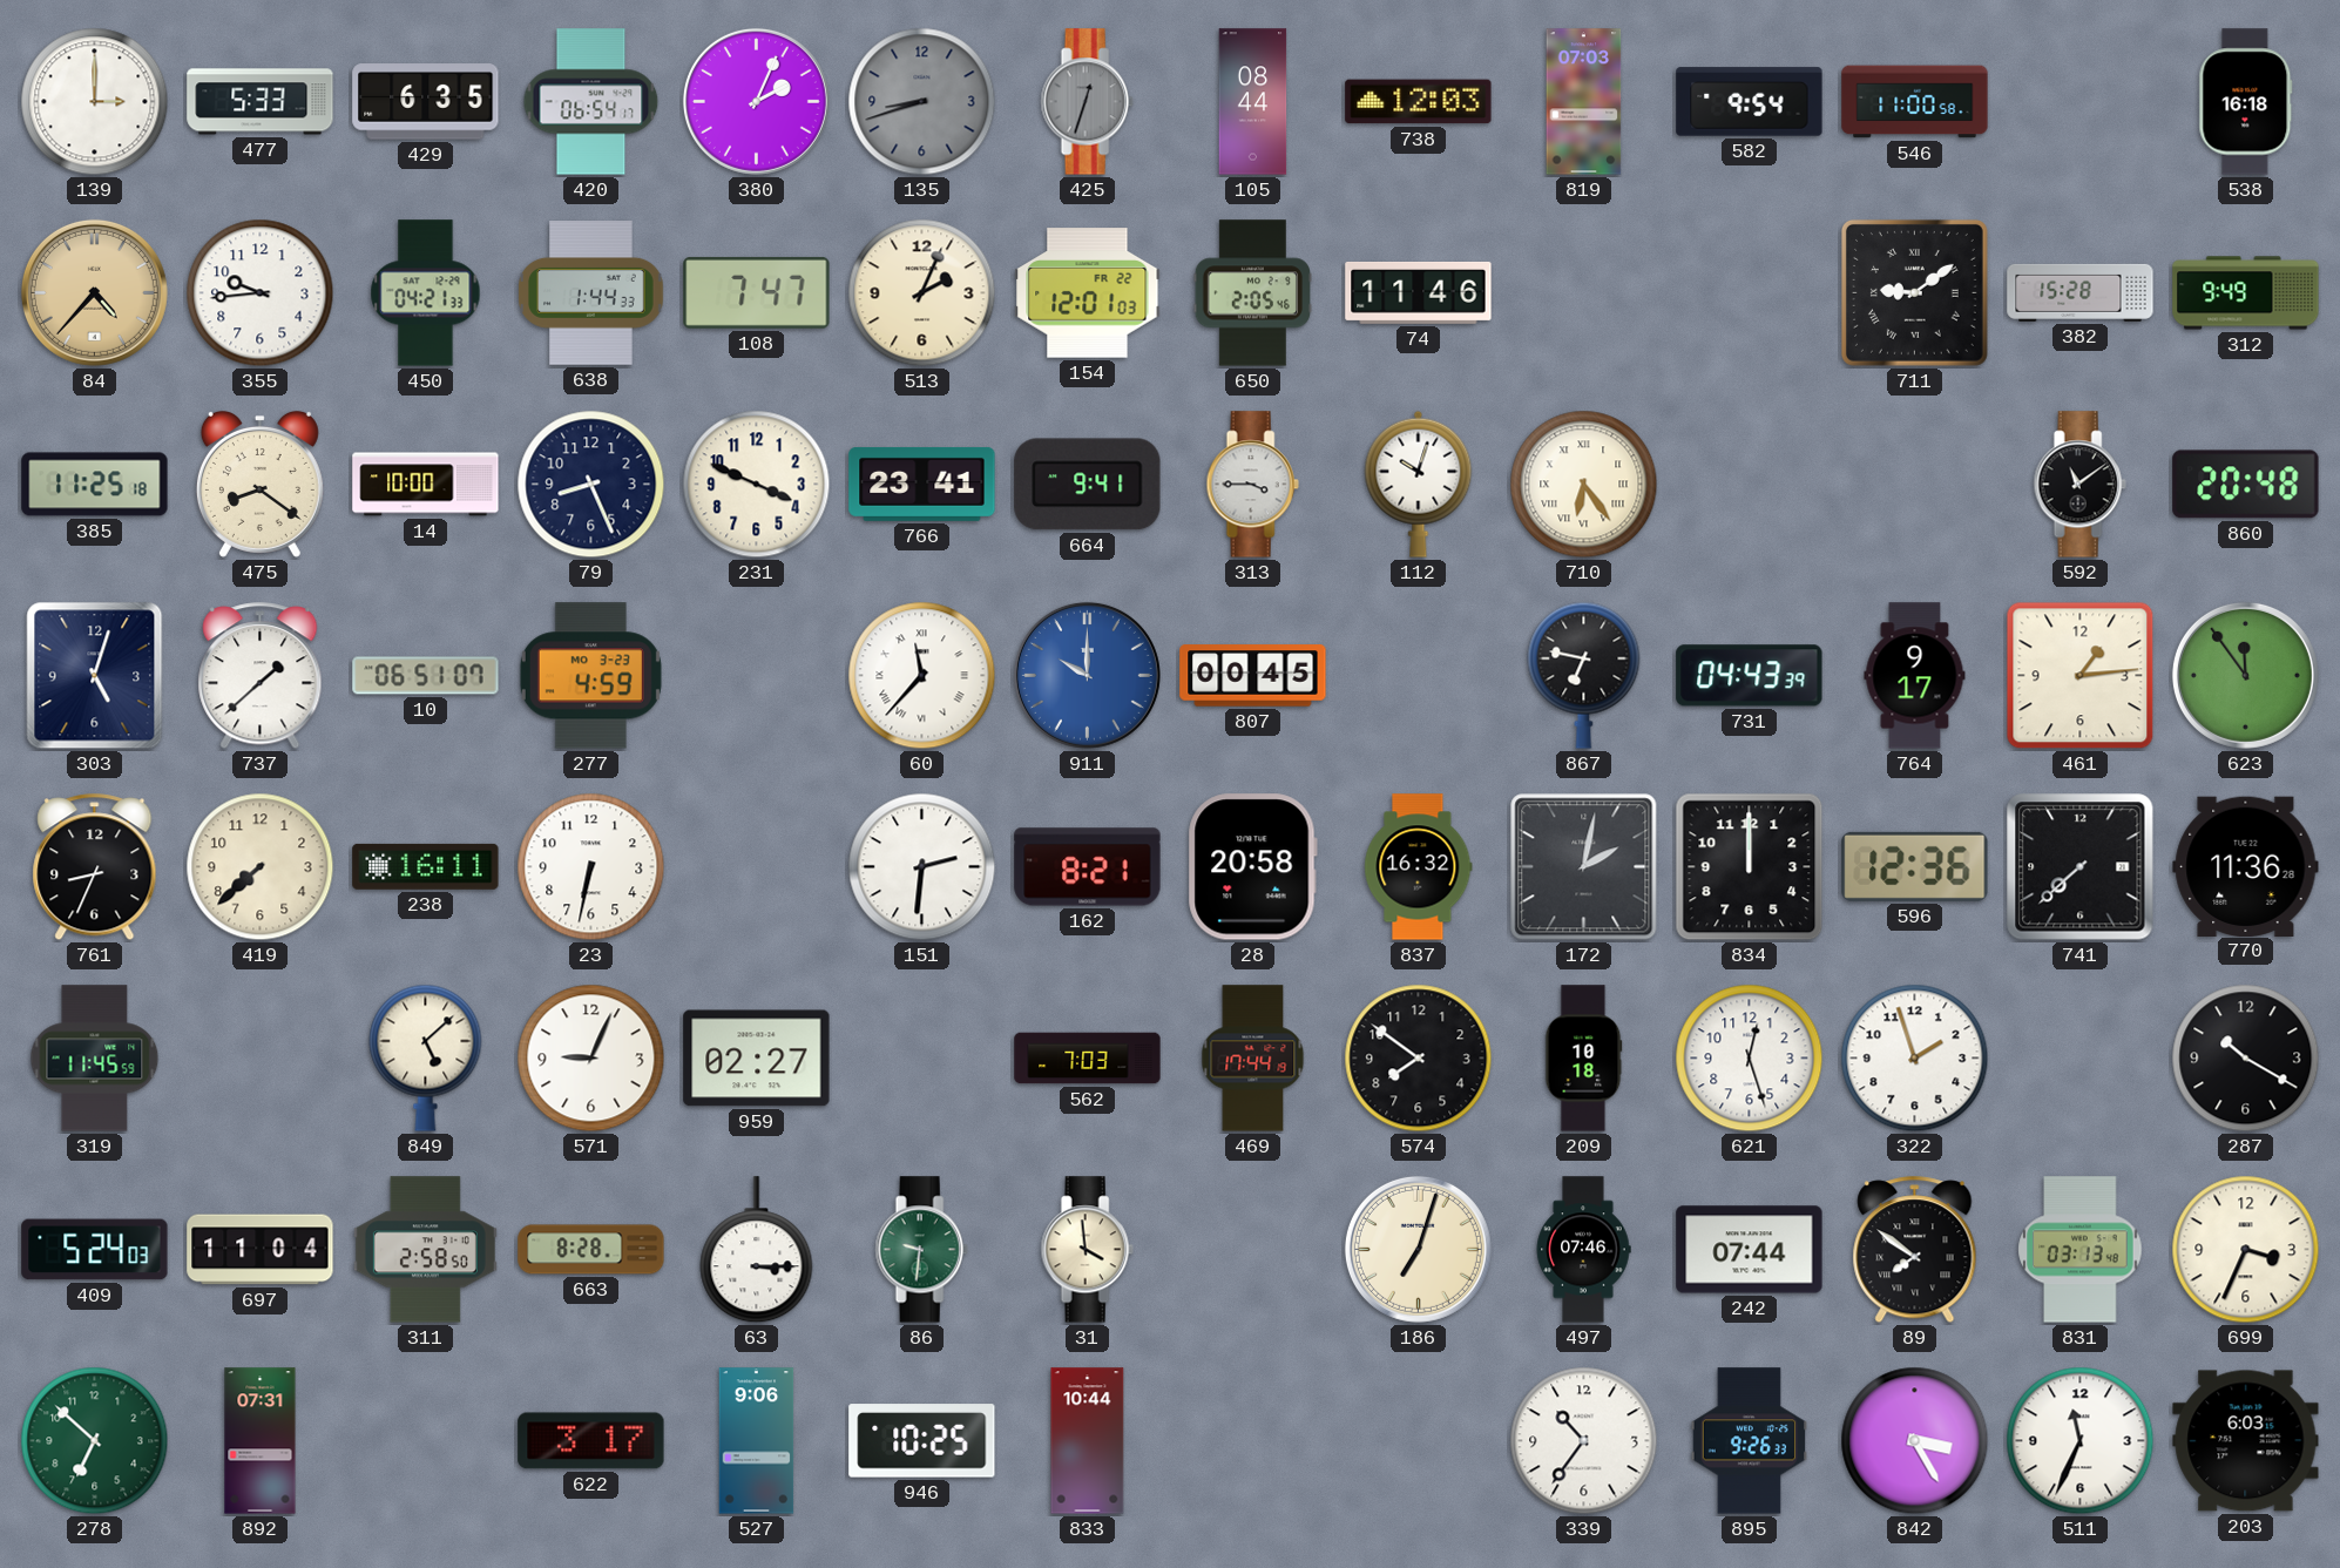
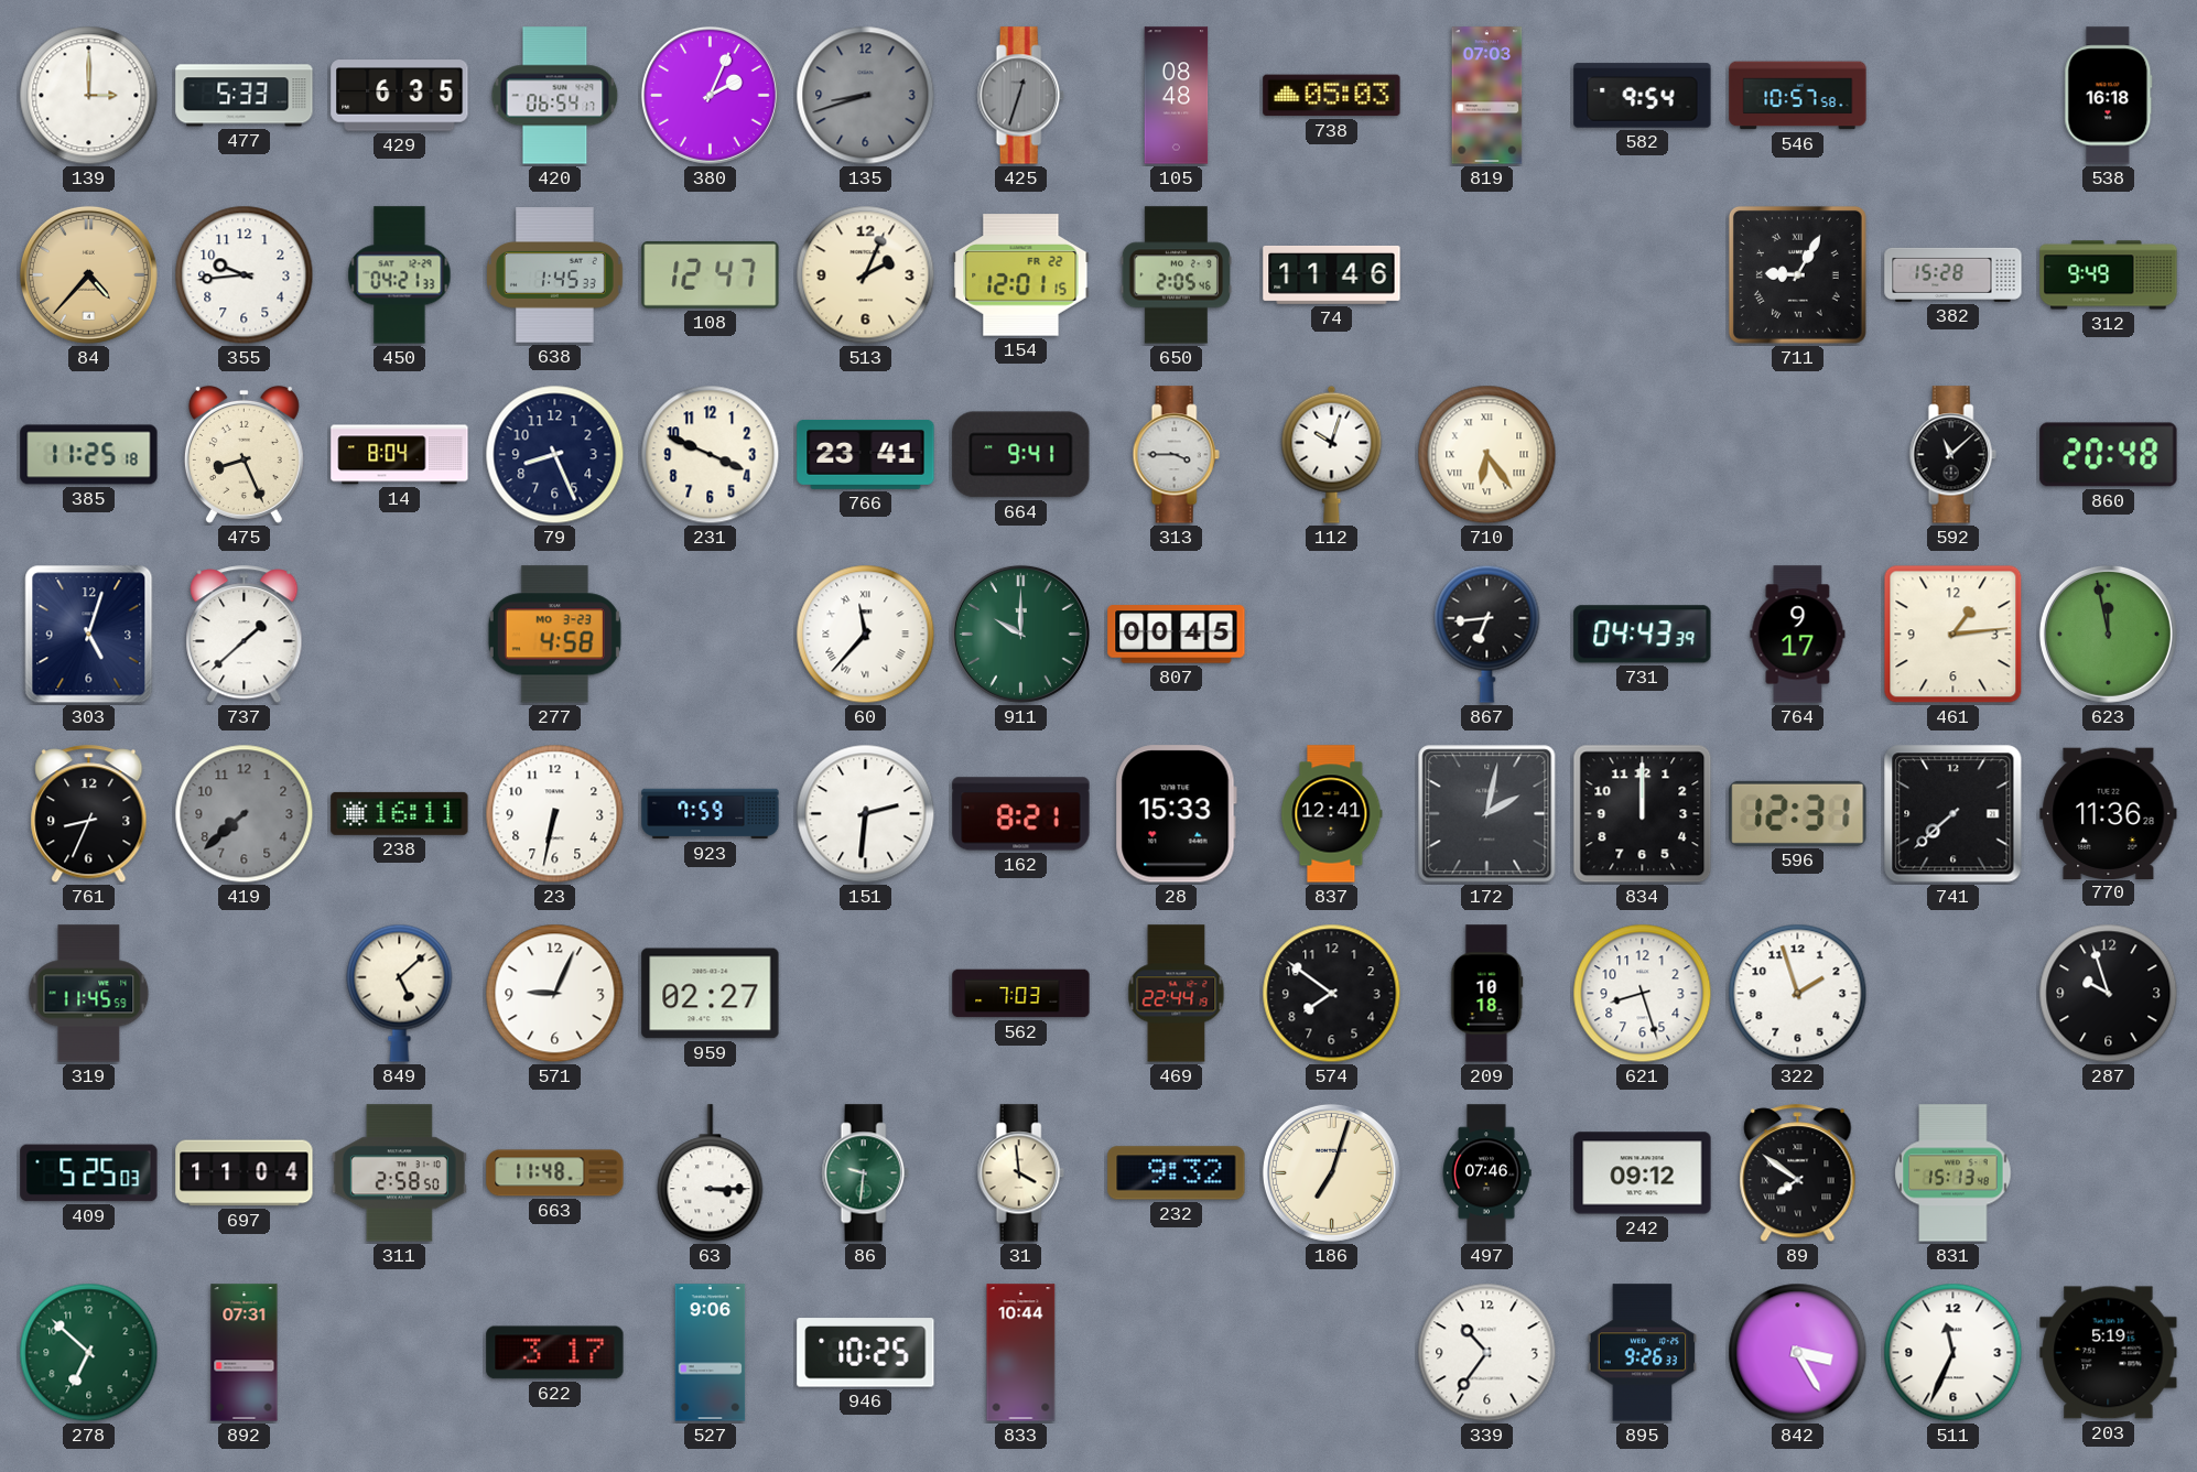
105: 08:44 -> 08:48 (1177, 96)
738: 12:03 -> 05:03 (1332, 96)
546: 11:00 -> 10:57 (1798, 96)
638: 1:44 -> 1:45 (555, 275)
108: 7:47 -> 12:47 (711, 275)
154: 12:01:03 -> 12:01:15 (1021, 275)
711: 9:09 -> 9:05 (1797, 274)
475: 8:21 -> 8:26 (243, 454)
14: 10:00 -> 8:04 (400, 455)
592: 11:09 -> 11:08 (1952, 455)
10: 06:51 -> none (426, 676)
277: 4:59 -> 4:58 (554, 635)
911 dial: blue -> green (1020, 634)
867: 6:47 -> 6:44 (1487, 634)
623: 11:54 -> 11:58 (2108, 634)
419 dial: cream -> grey (245, 814)
923: none -> 7:59 (711, 814)
28: 20:58 -> 15:33 (1176, 814)
837: 16:32 -> 12:41 (1332, 814)
596: 12:36 -> 12:31 (1798, 813)
469: 17:44 -> 22:44 (1177, 994)
621: 12:27 -> 8:27 (1643, 994)
287: 10:20 -> 9:57 (2109, 994)
409: 5:24 -> 5:25 (89, 1173)
663: 8:28 -> 11:48 (555, 1173)
232: none -> 9:32 (1177, 1173)
242: 07:44 -> 09:12 (1643, 1173)
831: 03:13 -> 15:13 (1954, 1173)
699: 3:34 -> none (2246, 1250)
203: 6:03 -> 5:19 (2109, 1353)
